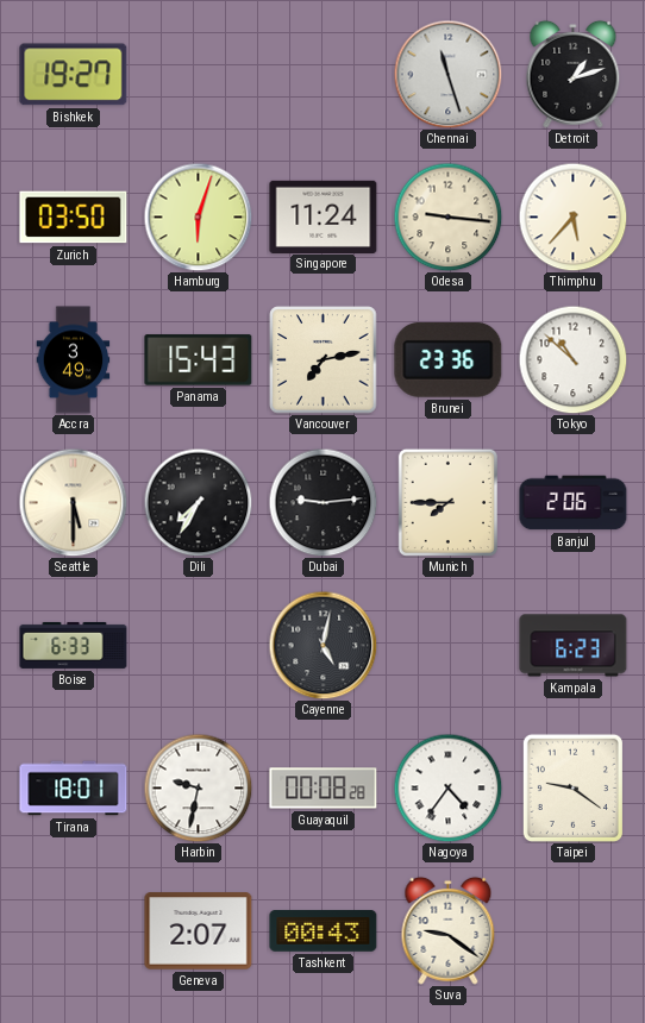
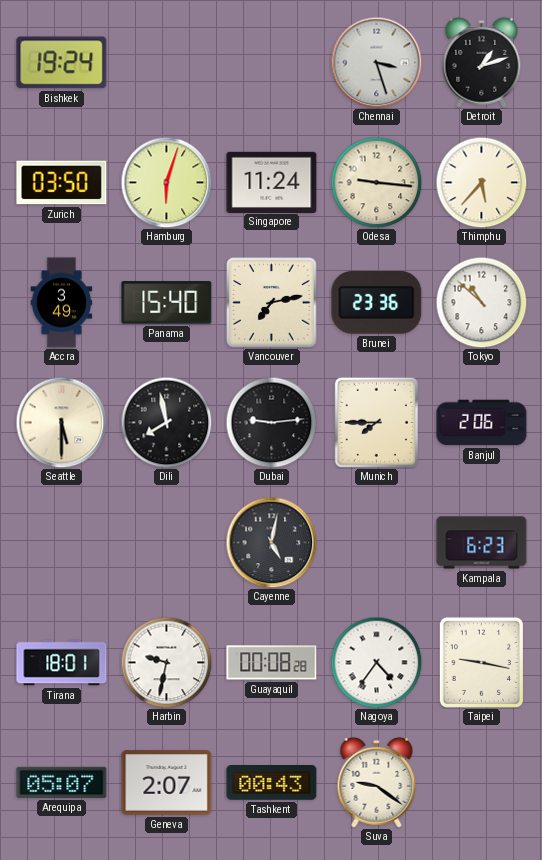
Bishkek: 19:27 -> 19:24 (62, 63)
Chennai: 11:27 -> 3:27 (376, 62)
Panama: 15:43 -> 15:40 (167, 303)
Dili: 7:35 -> 7:58 (166, 422)
Boise: 6:33 -> none (74, 645)
Taipei: 9:21 -> 9:17 (481, 662)
Arequipa: none -> 05:07 (62, 782)
